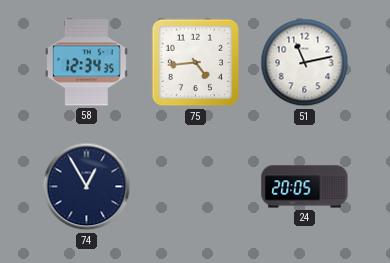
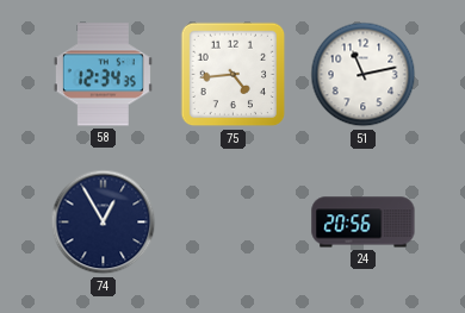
24: 20:05 -> 20:56 (364, 223)
